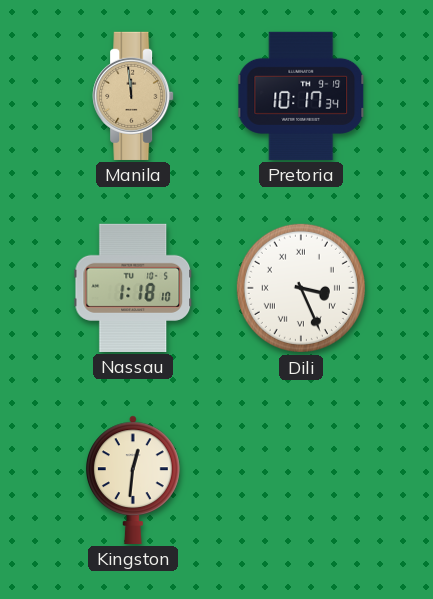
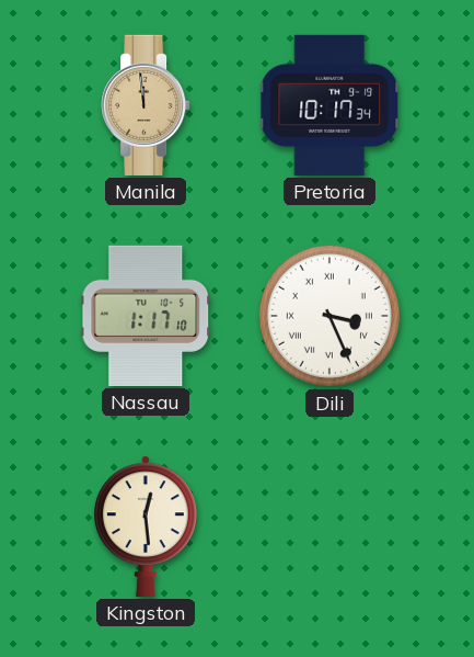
Nassau: 1:18 -> 1:17 (146, 316)
Kingston: 12:31 -> 12:29 (147, 526)
